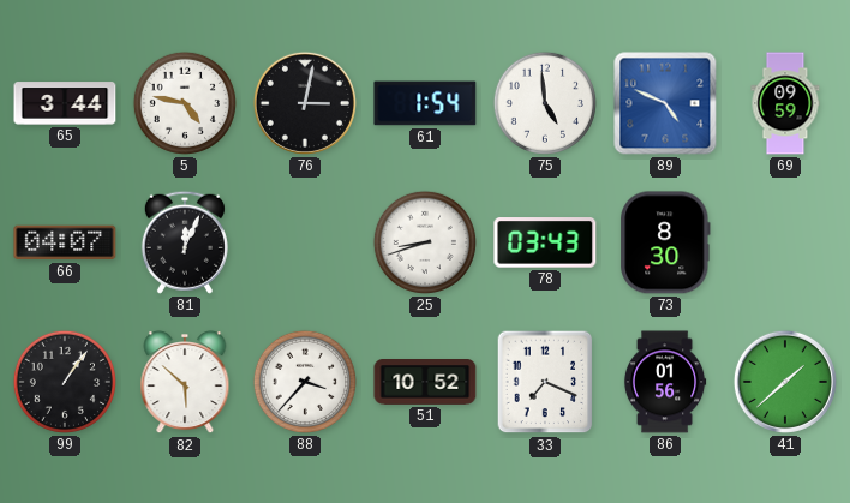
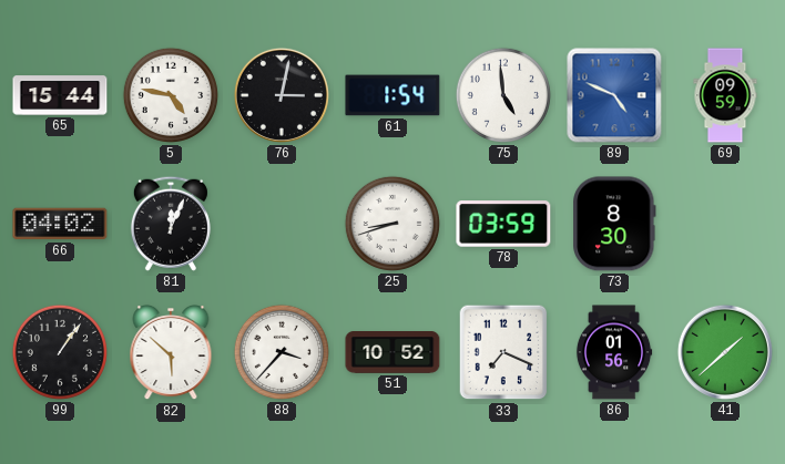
65: 3:44 -> 15:44 (60, 95)
66: 04:07 -> 04:02 (60, 224)
78: 03:43 -> 03:59 (503, 224)
